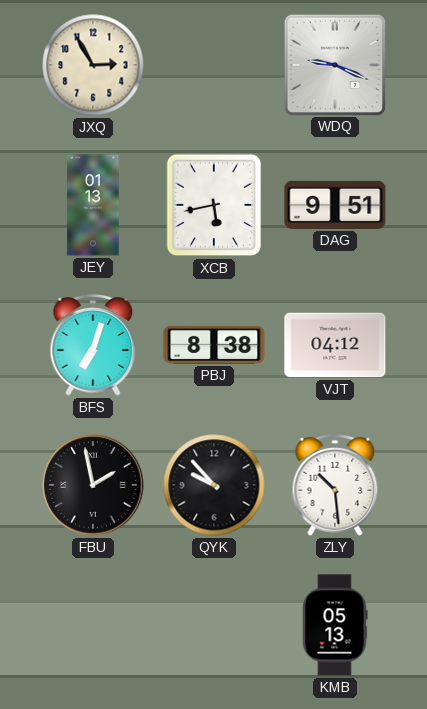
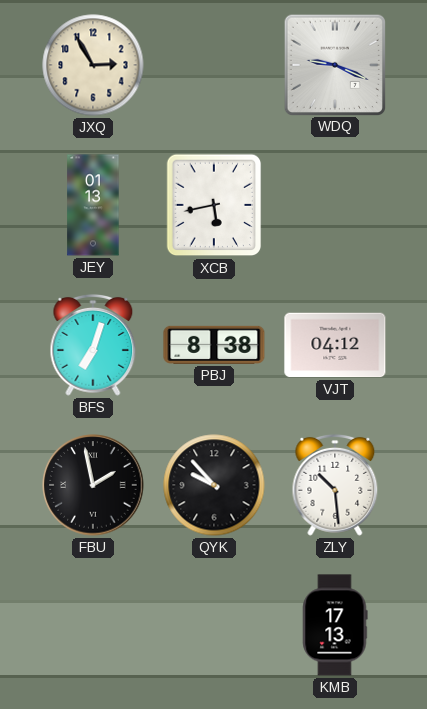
DAG: 9:51 -> none (335, 205)
KMB: 05:13 -> 17:13 (335, 625)
